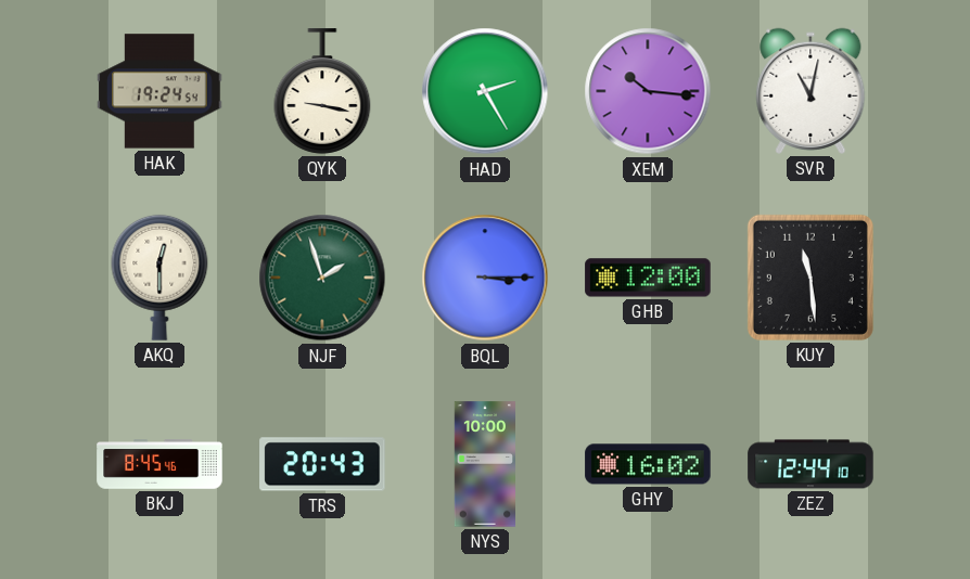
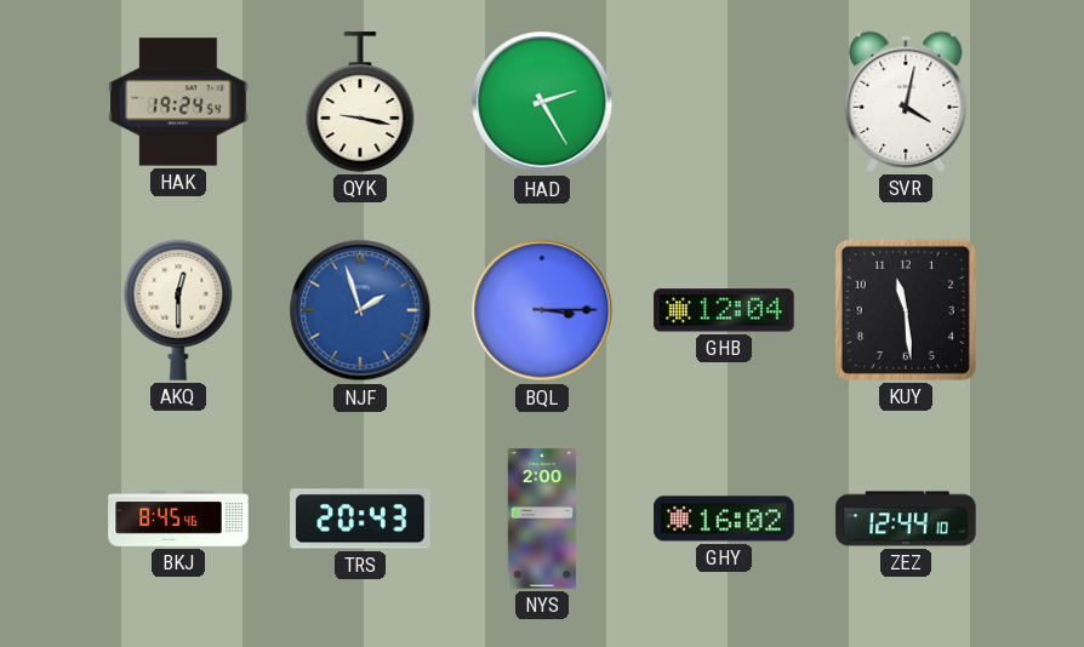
XEM: 10:16 -> none (648, 91)
SVR: 11:02 -> 4:02 (906, 102)
NJF dial: green -> blue (360, 310)
GHB: 12:00 -> 12:04 (724, 310)
NYS: 10:00 -> 2:00 (541, 519)
